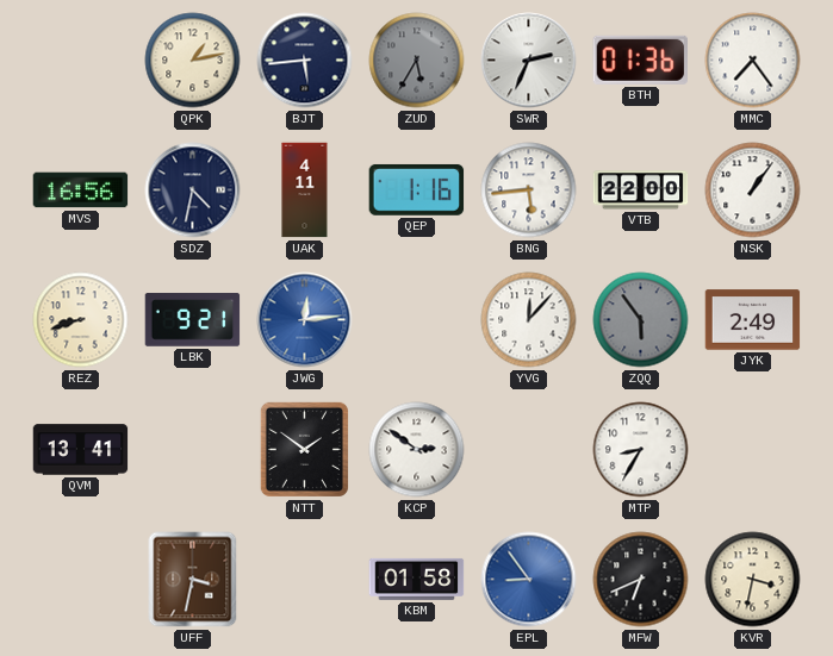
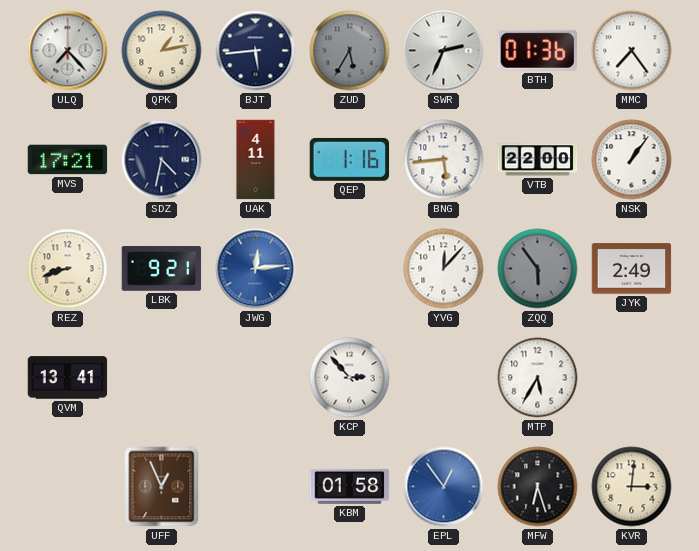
ULQ: none -> 7:23 (68, 51)
MVS: 16:56 -> 17:21 (68, 160)
NTT: 1:51 -> none (304, 449)
KCP: 2:51 -> 2:53 (350, 378)
MTP: 8:35 -> 5:35 (538, 378)
UFF: 3:32 -> 12:56 (162, 487)
EPL: 8:54 -> 12:54 (444, 487)
MFW: 6:41 -> 6:27 (538, 487)
KVR: 3:32 -> 3:01 (632, 487)
